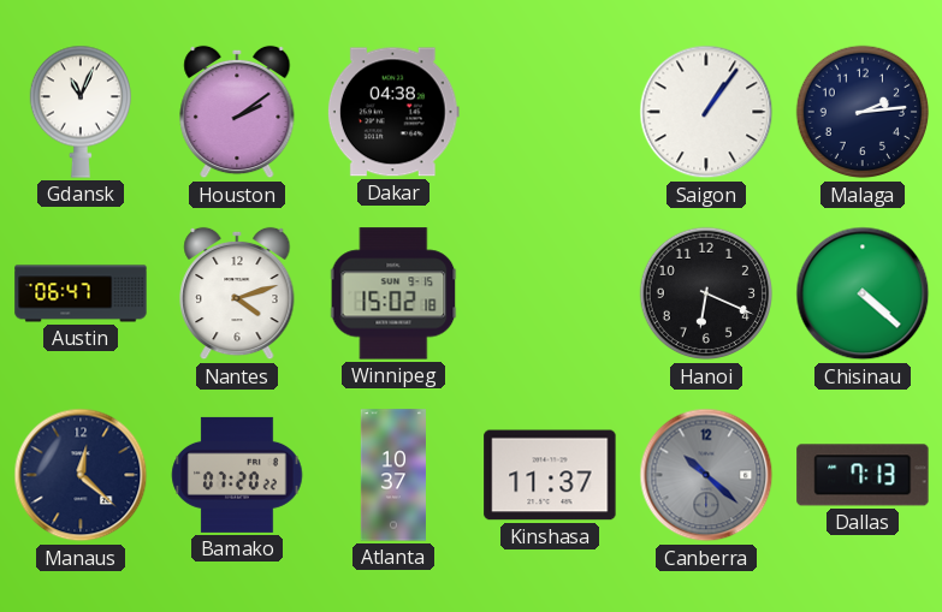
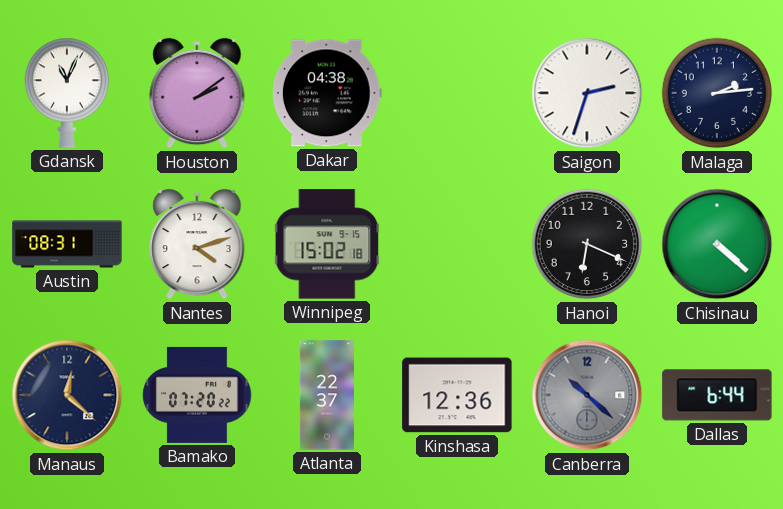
Saigon: 1:06 -> 2:33 (587, 93)
Austin: 06:47 -> 08:31 (67, 244)
Atlanta: 10:37 -> 22:37 (327, 395)
Kinshasa: 11:37 -> 12:36 (457, 395)
Dallas: 7:13 -> 6:44 (717, 395)
